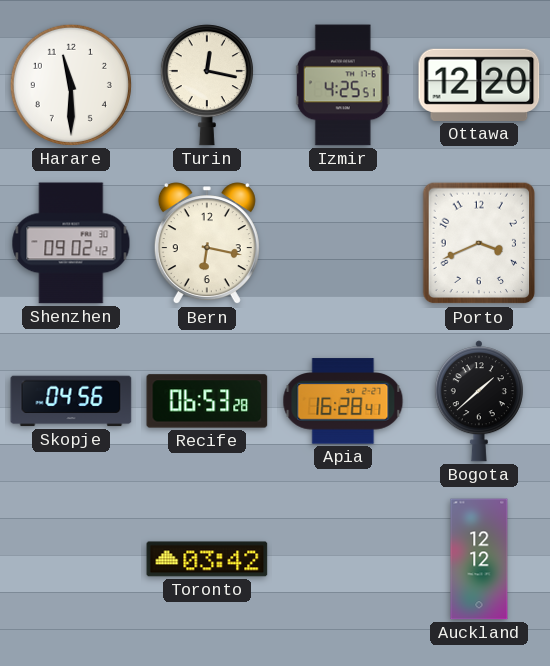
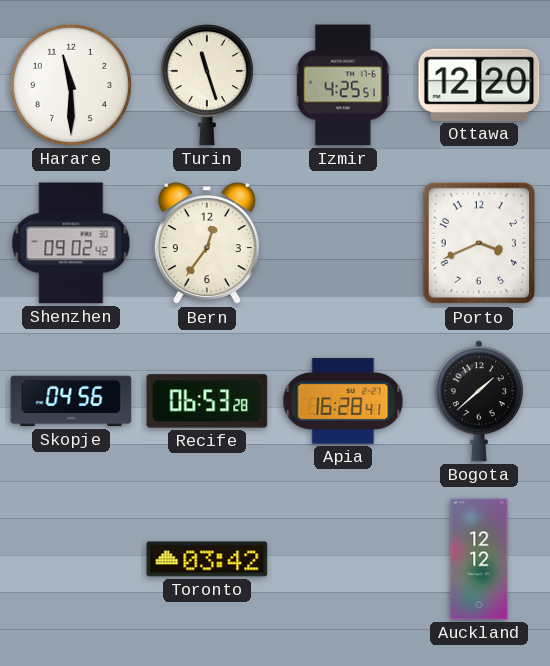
Turin: 12:17 -> 11:27 (207, 85)
Bern: 6:17 -> 12:36 (207, 244)
